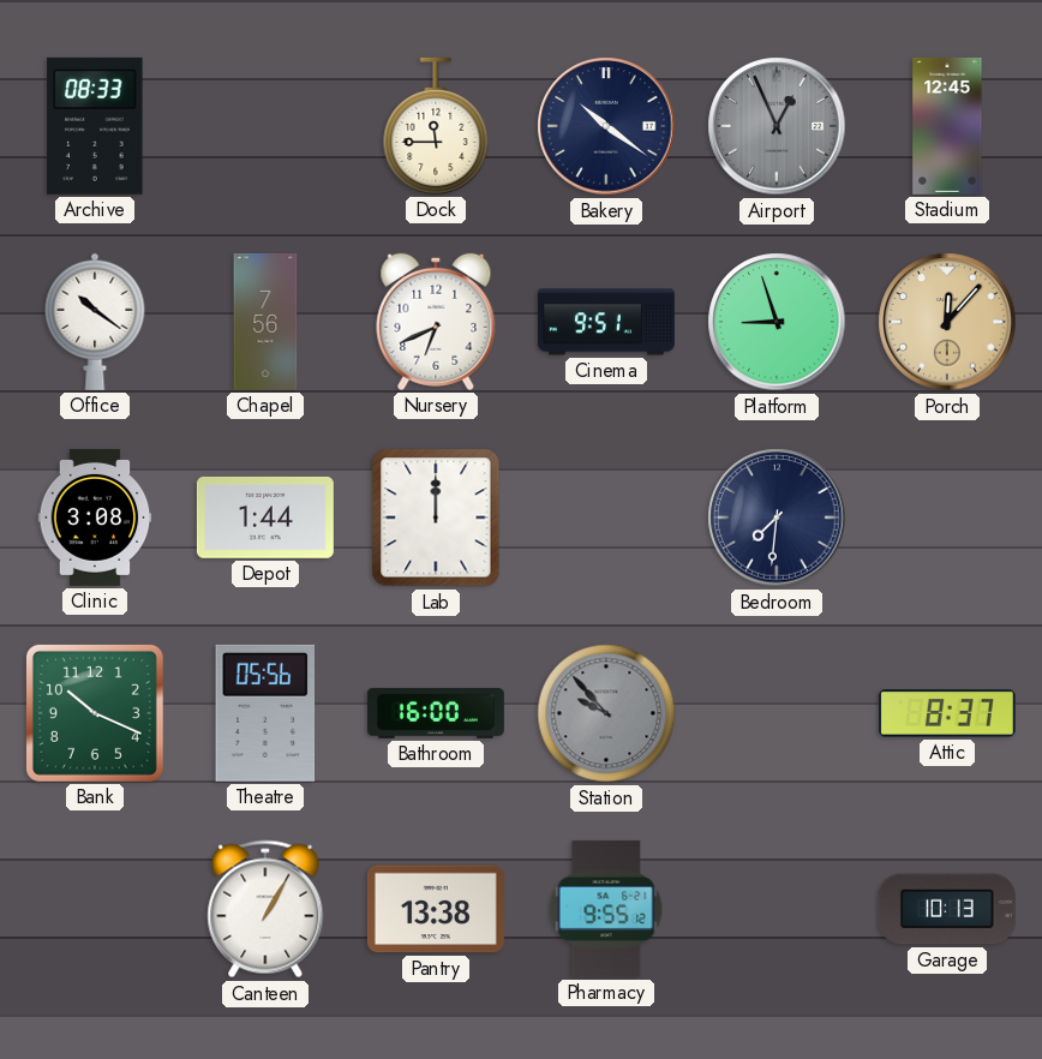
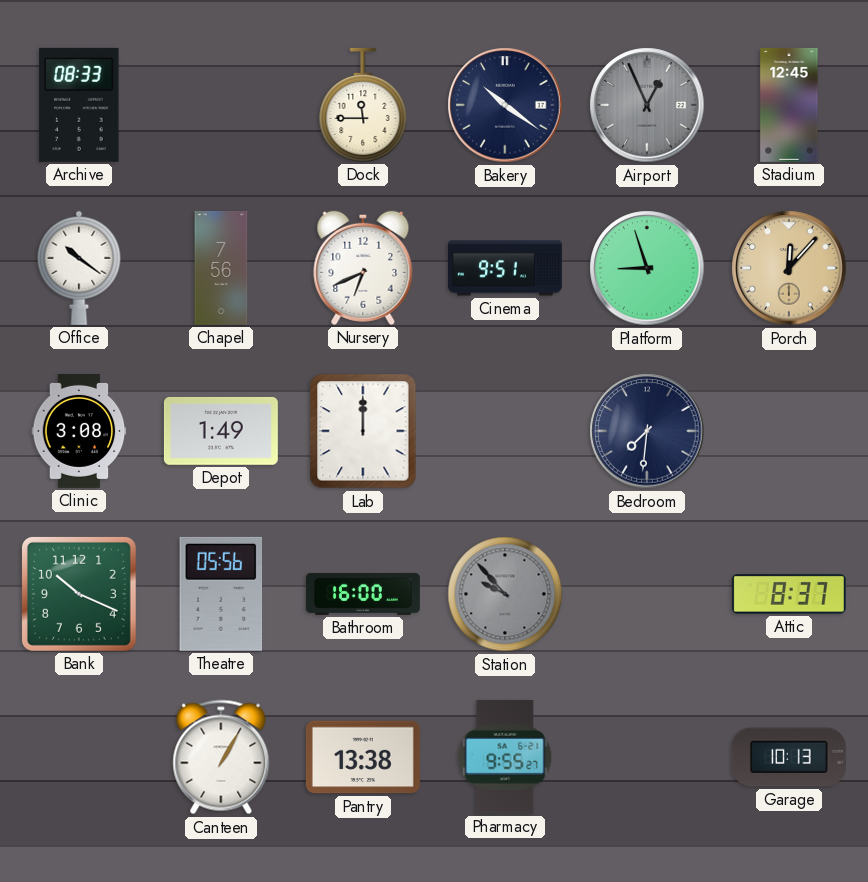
Depot: 1:44 -> 1:49 (221, 431)
Pharmacy: 9:55:12 -> 9:55:27 (505, 757)
